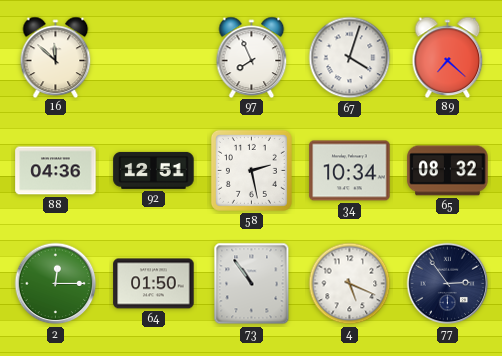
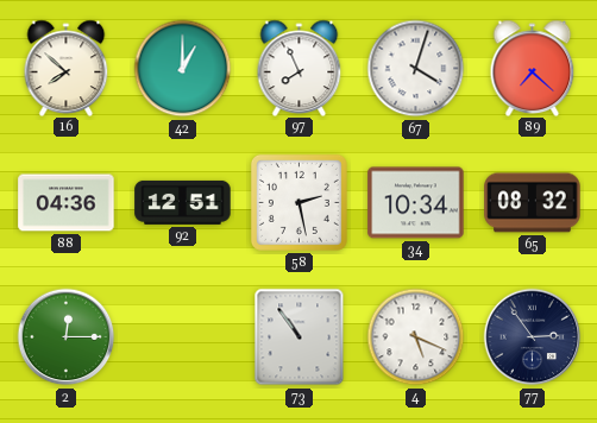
16: 11:52 -> 7:52 (67, 68)
42: none -> 1:00 (183, 69)
64: 01:50 -> none (154, 284)
